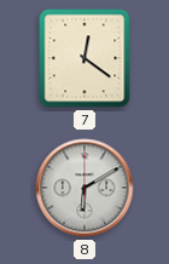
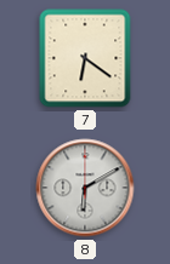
7: 12:21 -> 6:21 (85, 58)
